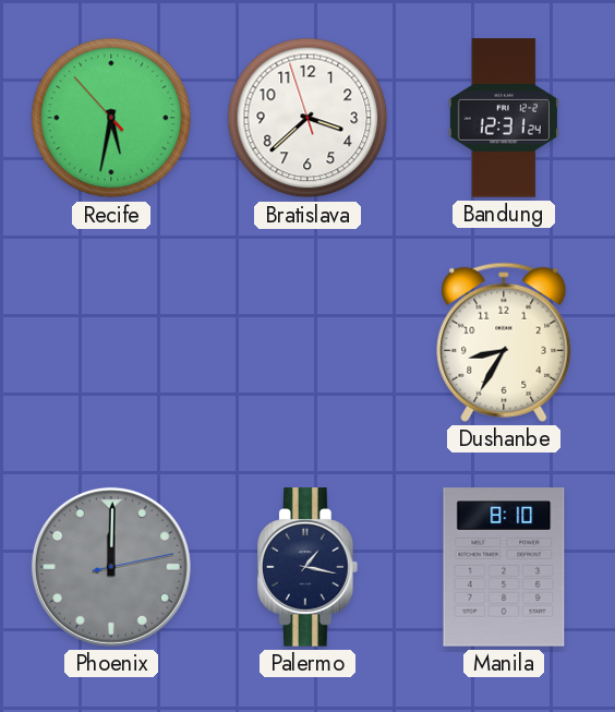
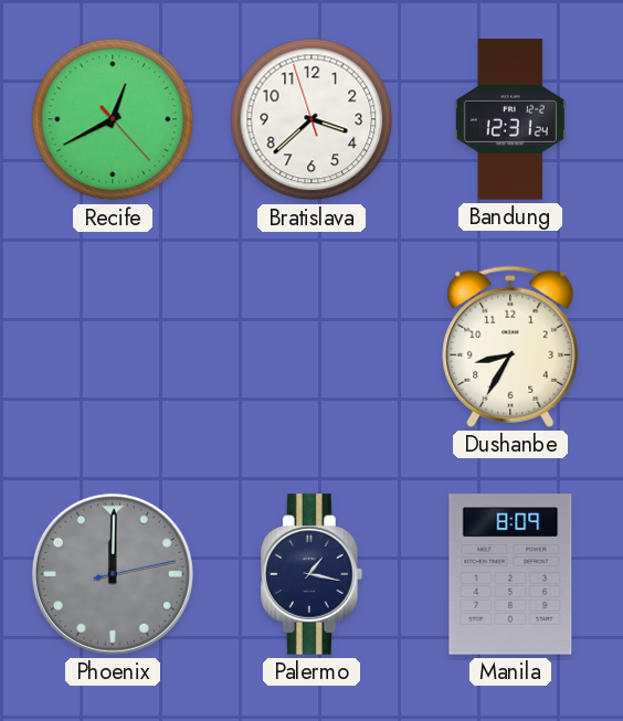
Recife: 5:31 -> 12:40 (113, 119)
Manila: 8:10 -> 8:09 (510, 574)
